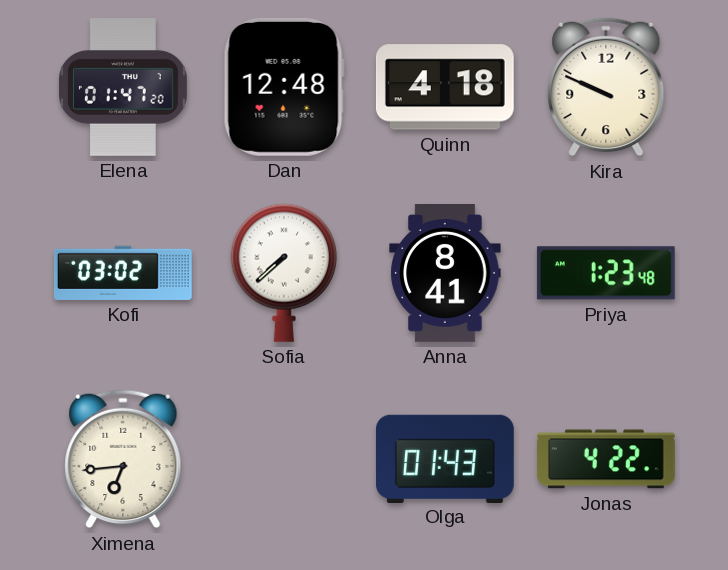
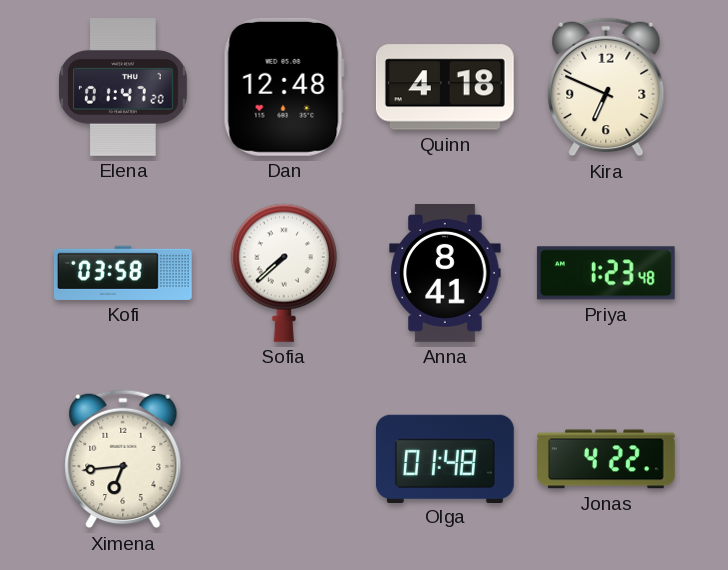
Kira: 9:49 -> 6:49 (606, 87)
Kofi: 03:02 -> 03:58 (123, 273)
Olga: 01:43 -> 01:48 (445, 458)
